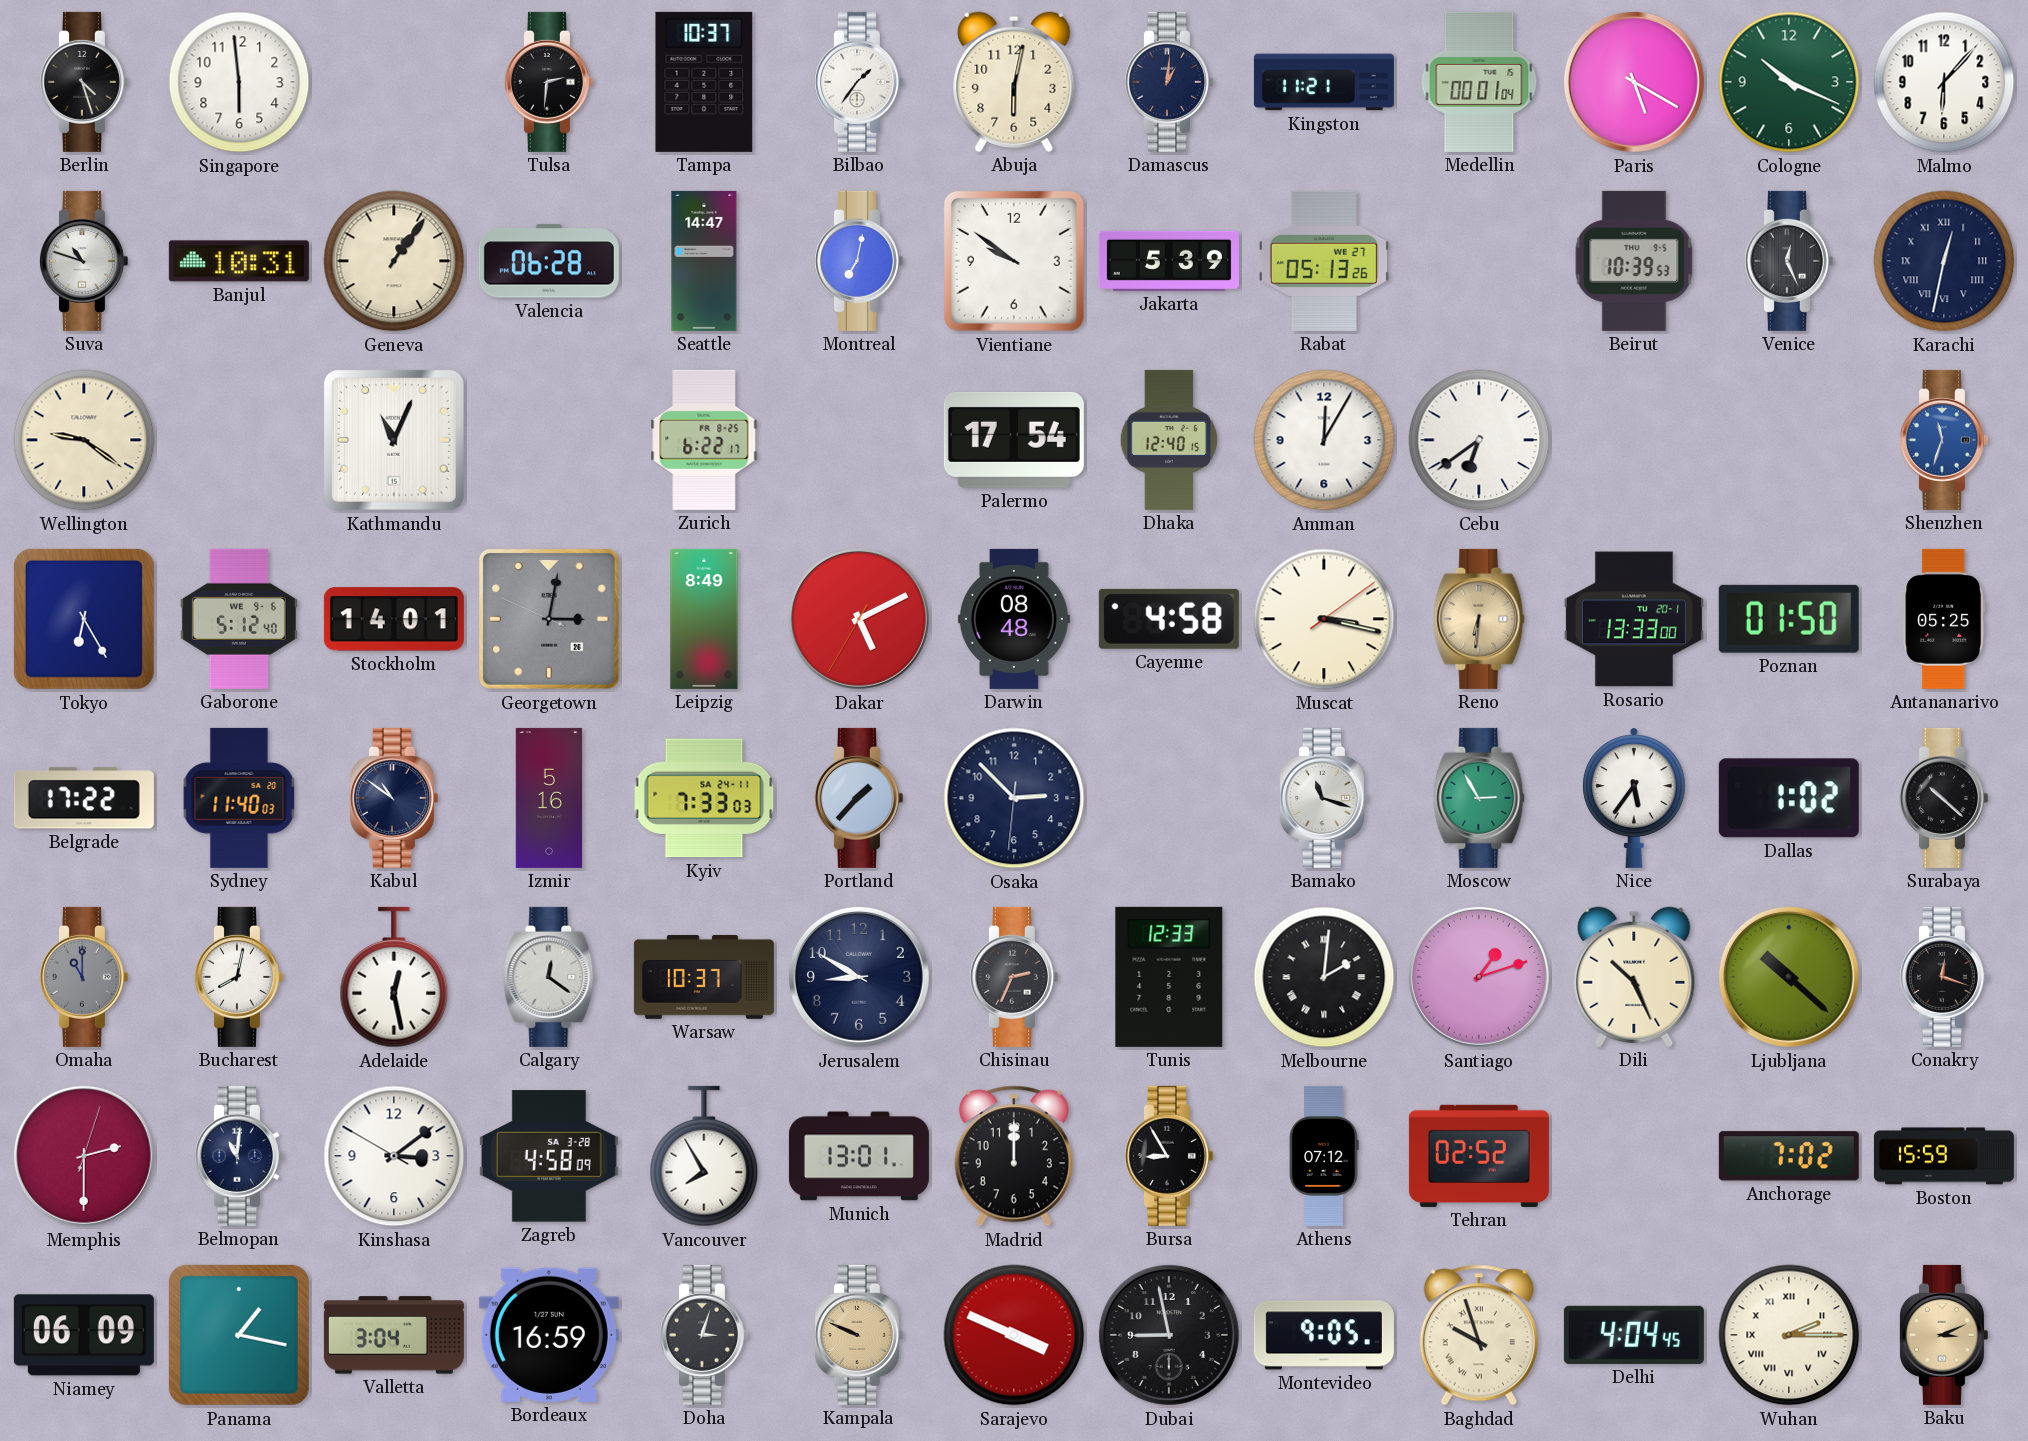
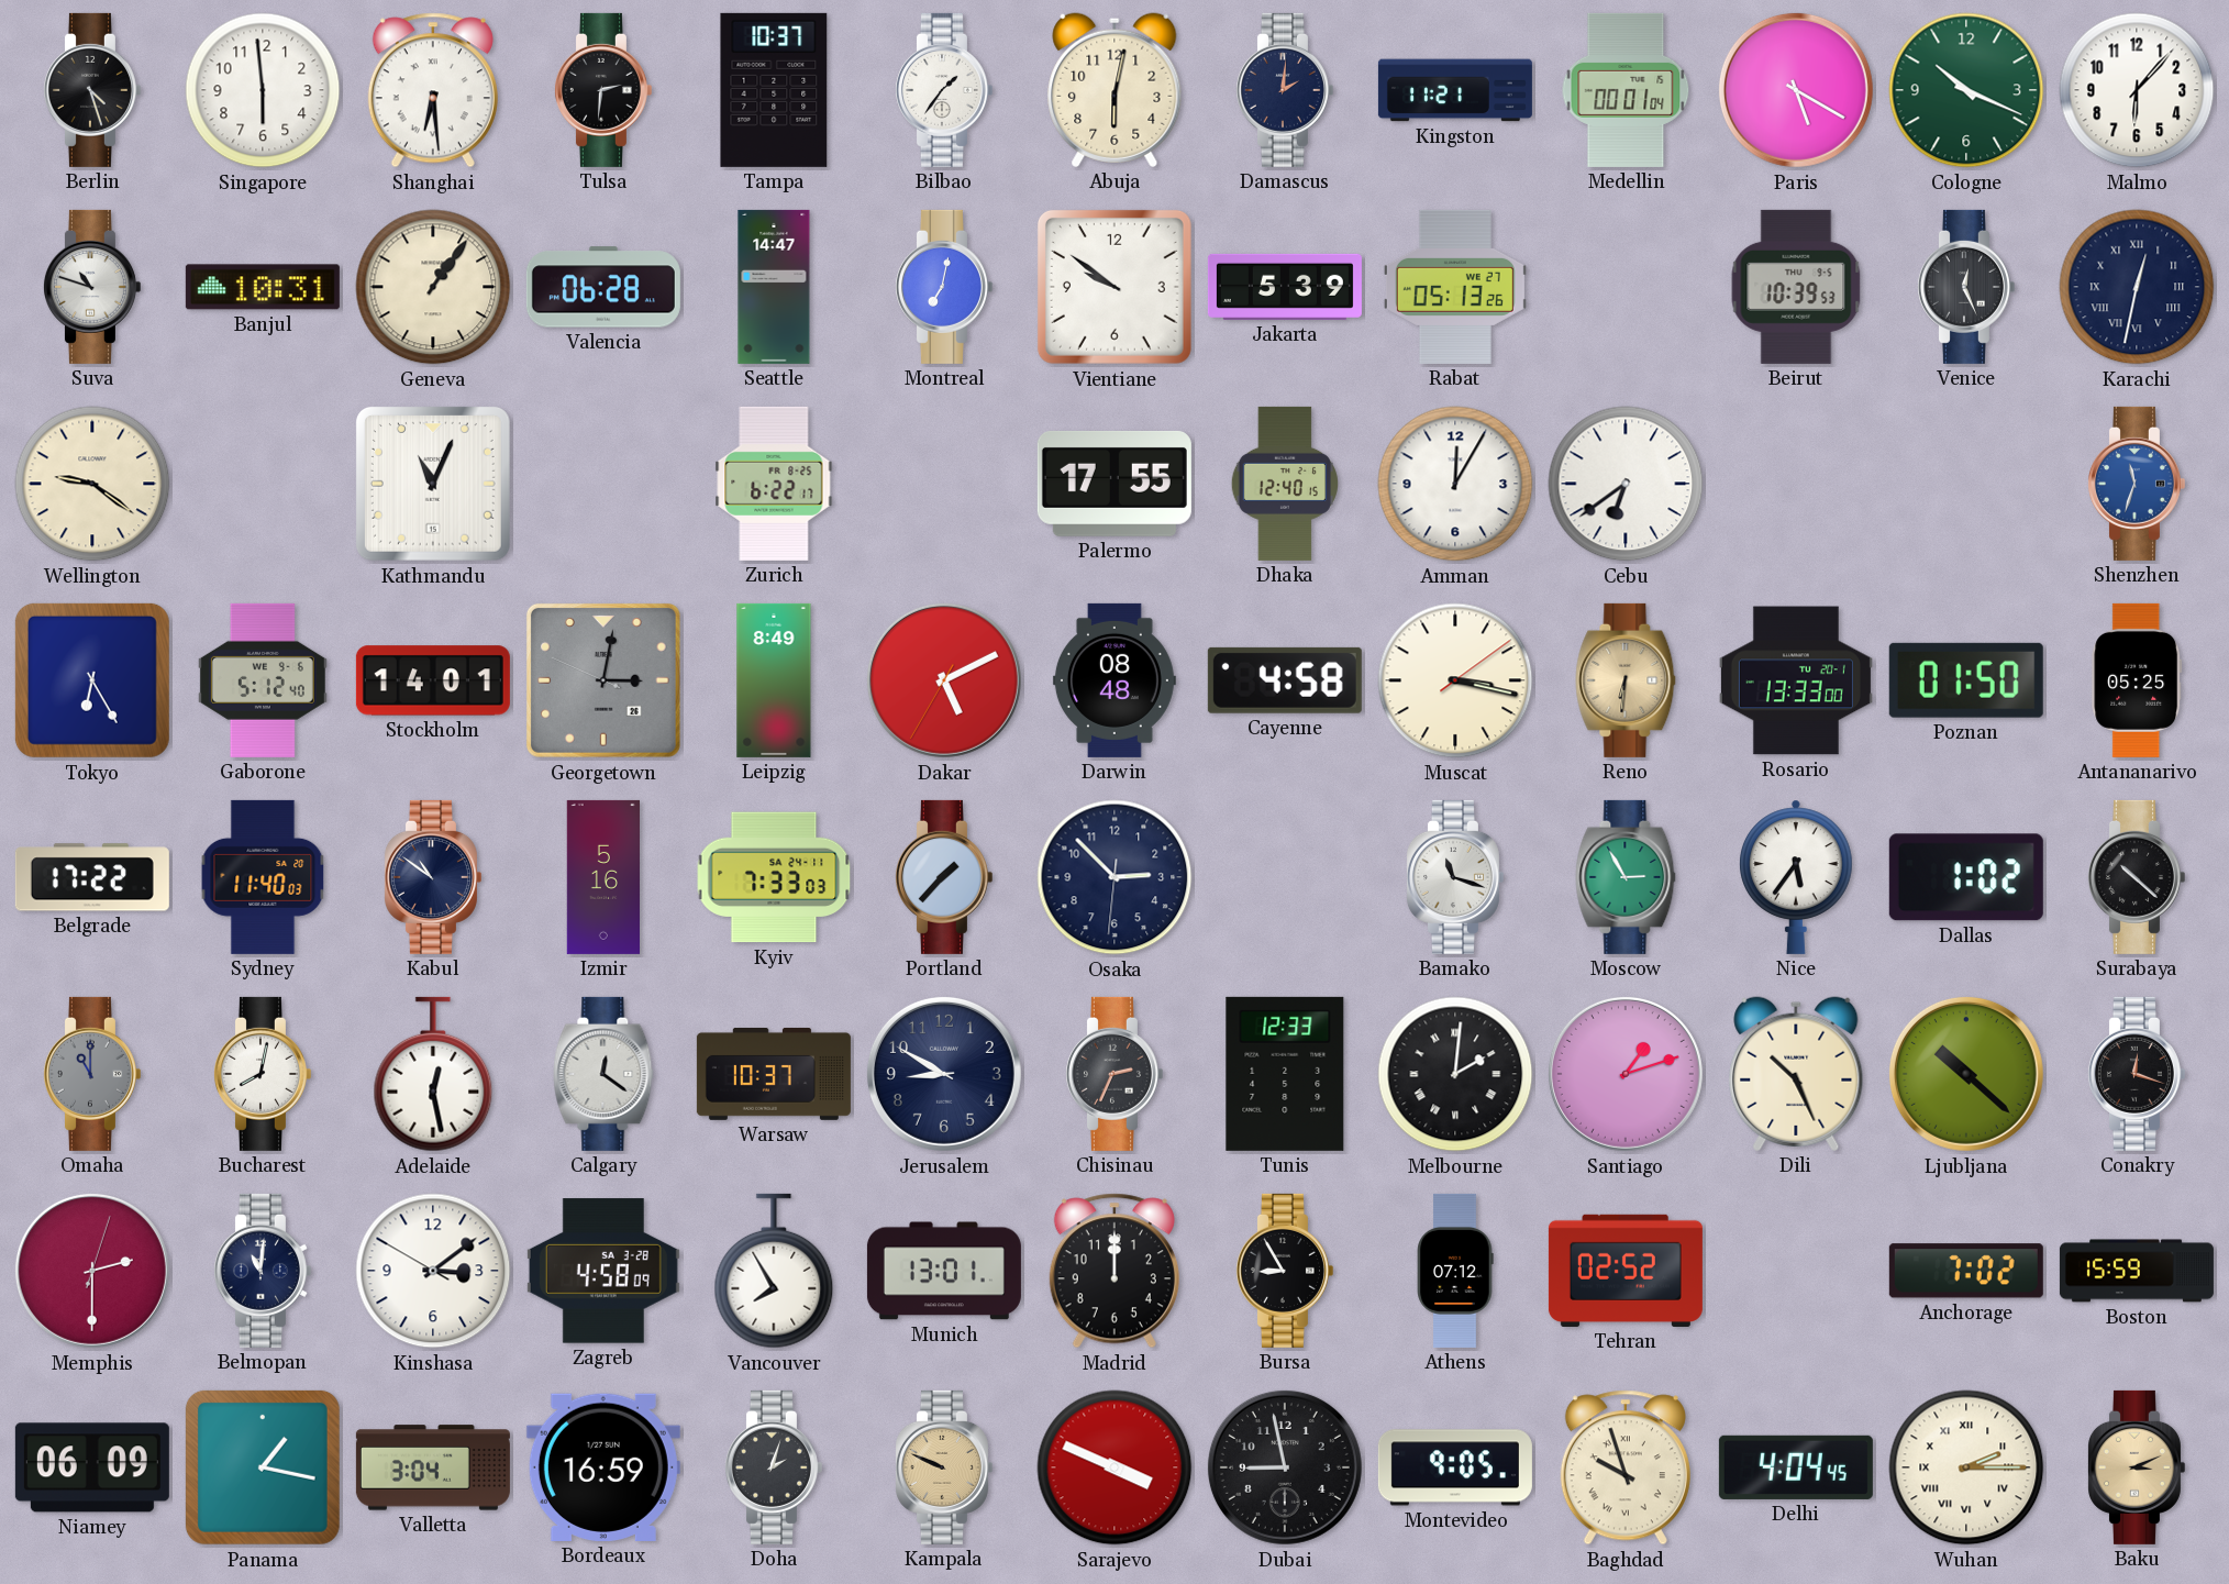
Shanghai: none -> 6:29 (433, 90)
Damascus: 1:01 -> 2:01 (1284, 90)
Palermo: 17:54 -> 17:55 (1114, 484)
Doha: 3:03 -> 2:03 (773, 1467)
